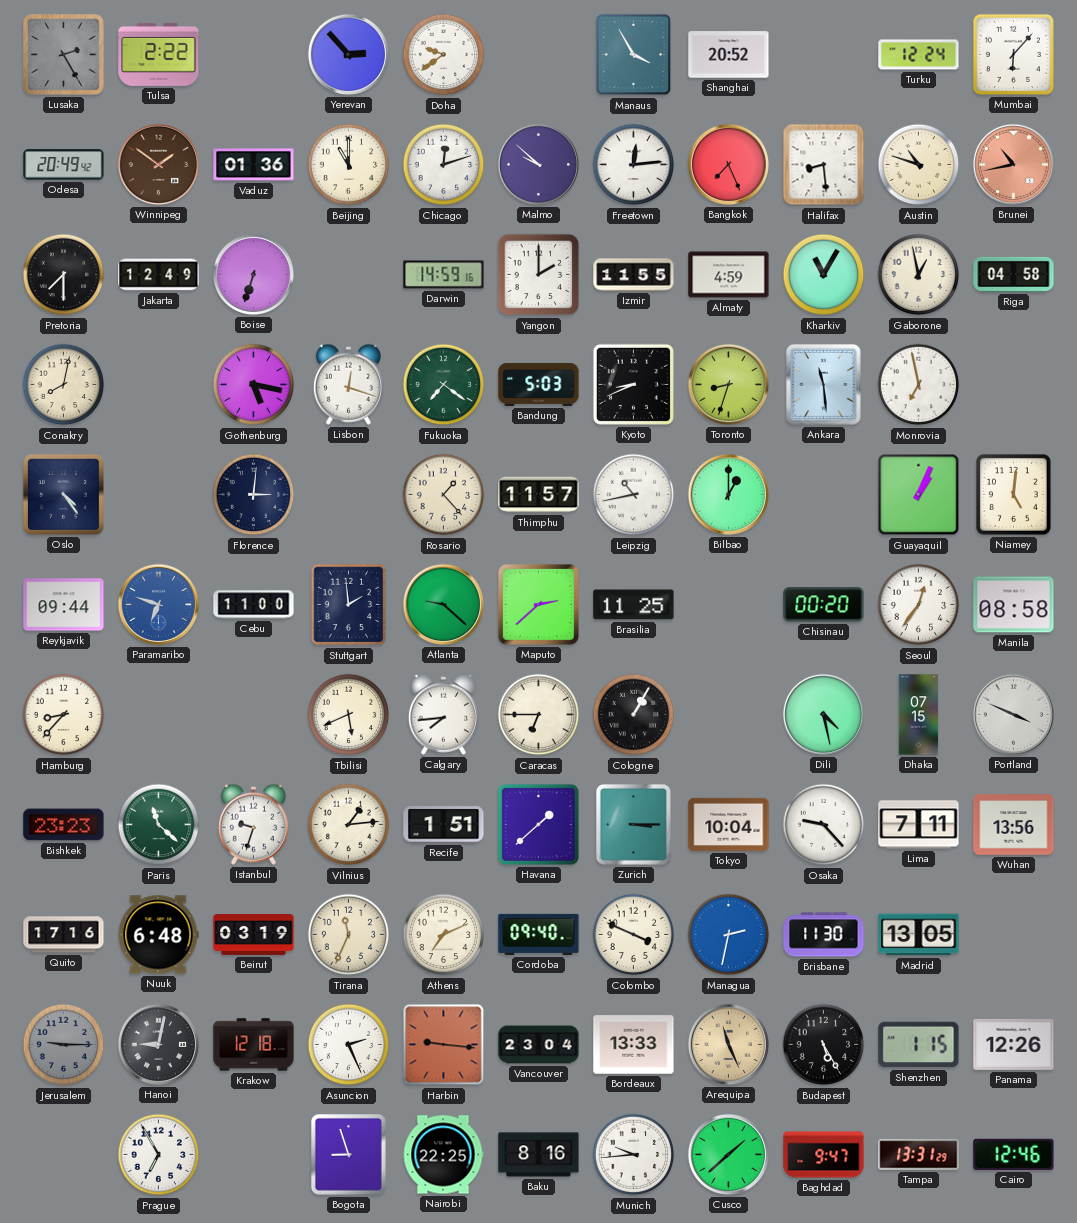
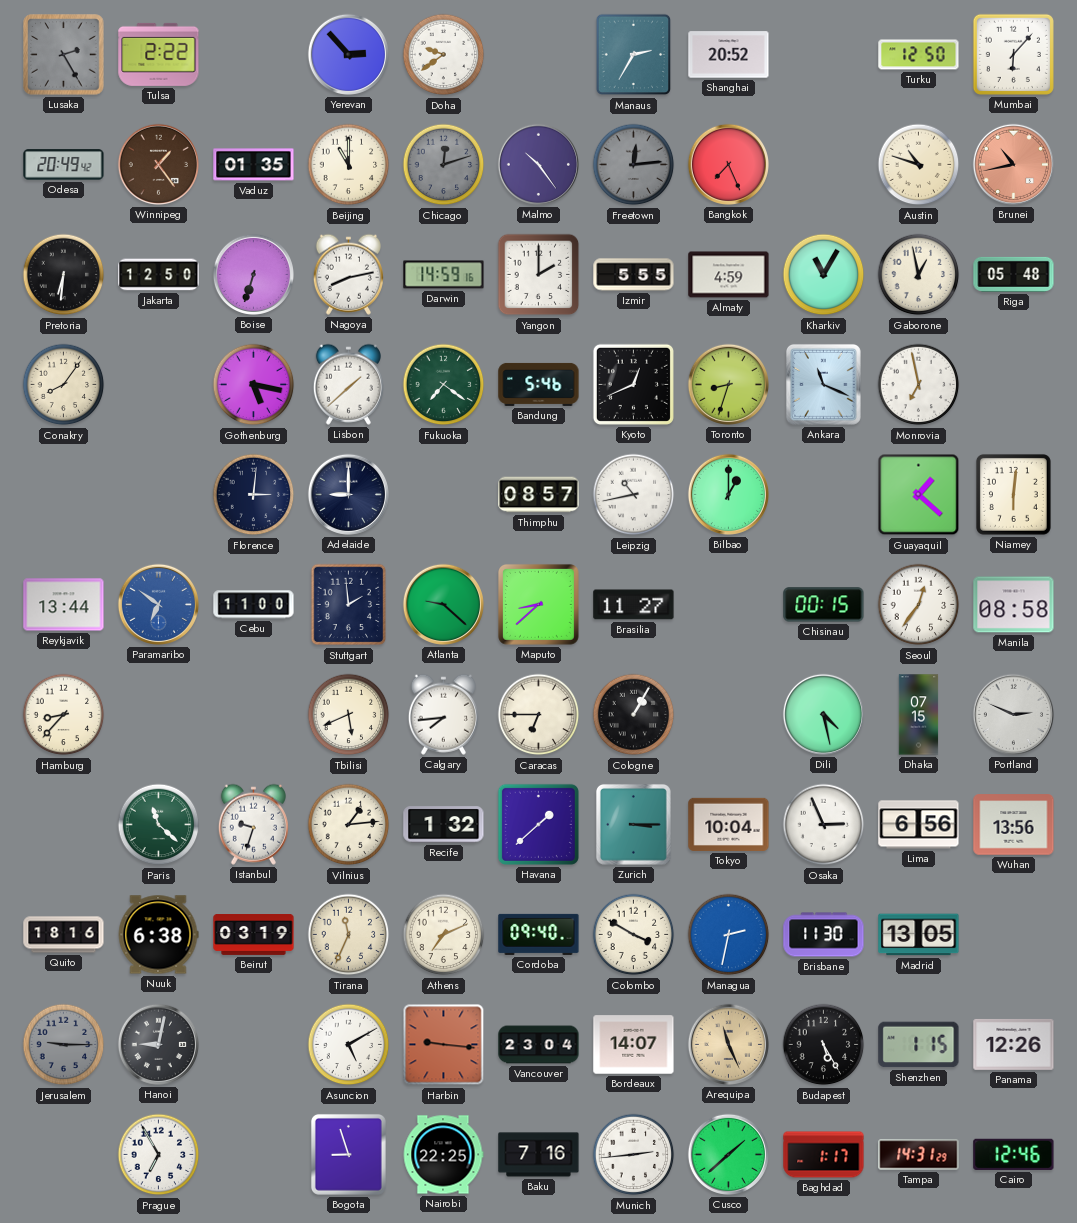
Manaus: 3:55 -> 2:35 (634, 55)
Turku: 12:24 -> 12:50 (919, 55)
Winnipeg: 1:51 -> 1:24 (158, 164)
Vaduz: 01:36 -> 01:35 (254, 165)
Chicago dial: white -> grey (444, 165)
Malmo: 9:52 -> 10:24 (538, 164)
Freetown dial: white -> grey (634, 165)
Halifax: 8:29 -> none (824, 165)
Pretoria: 7:30 -> 6:31 (64, 275)
Jakarta: 12:49 -> 12:50 (159, 275)
Nagoya: none -> 8:13 (348, 274)
Izmir: 11:55 -> 5:55 (634, 275)
Riga: 04:58 -> 05:48 (1014, 274)
Conakry: 8:02 -> 8:06 (64, 385)
Lisbon: 12:18 -> 1:38 (348, 384)
Bandung: 5:03 -> 5:46 (539, 384)
Kyoto: 8:41 -> 12:41 (633, 384)
Ankara: 11:29 -> 11:19 (823, 384)
Oslo: 4:24 -> none (63, 494)
Adelaide: none -> 9:00 (348, 494)
Rosario: 1:23 -> none (444, 495)
Thimphu: 11:57 -> 08:57 (539, 495)
Guayaquil: 1:04 -> 1:22 (919, 495)
Niamey: 5:01 -> 6:01 (1013, 494)
Reykjavik: 09:44 -> 13:44 (64, 605)
Paramaribo: 6:48 -> 6:51 (158, 604)
Maputo: 2:38 -> 8:38 (538, 604)
Brasilia: 11:25 -> 11:27 (634, 605)
Chisinau: 00:20 -> 00:15 (824, 605)
Portland: 3:49 -> 2:49 (1013, 714)
Bishkek: 23:23 -> none (64, 825)
Recife: 1:51 -> 1:32 (444, 825)
Osaka: 9:23 -> 2:56 (824, 825)
Lima: 7:11 -> 6:56 (919, 825)
Quito: 17:16 -> 18:16 (64, 935)
Nuuk: 6:48 -> 6:38 (158, 935)
Colombo: 3:49 -> 3:50 (634, 935)
Krakow: 12:18 -> none (254, 1045)
Asuncion: 2:26 -> 5:10 (349, 1045)
Bordeaux: 13:33 -> 14:07 (634, 1045)
Baku: 8:16 -> 7:16 (539, 1155)
Munich: 9:44 -> 2:44 (634, 1155)
Baghdad: 9:47 -> 1:17 (824, 1155)
Tampa: 13:31 -> 14:31 (919, 1155)
